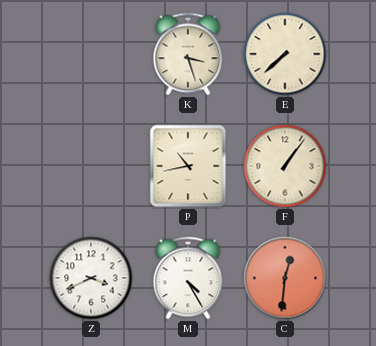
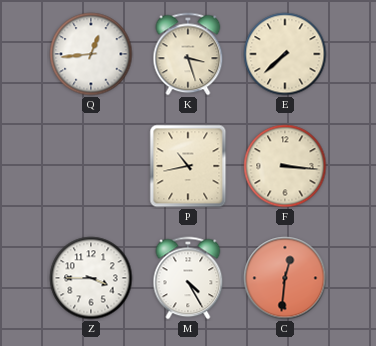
Q: none -> 12:44 (91, 54)
F: 1:06 -> 3:16 (285, 166)
Z: 3:41 -> 3:45 (91, 278)
